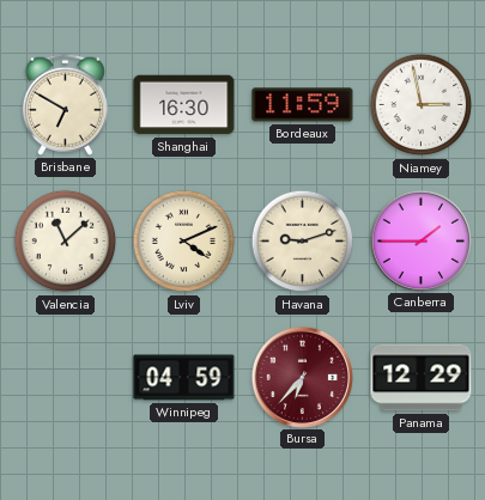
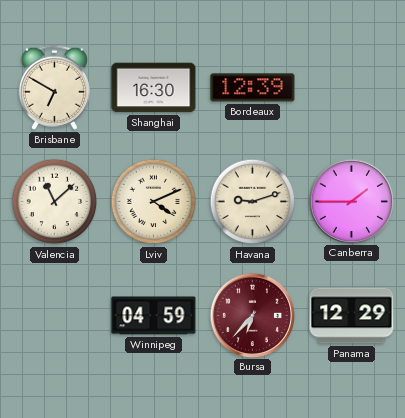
Bordeaux: 11:59 -> 12:39 (253, 88)
Niamey: 2:58 -> none (422, 105)
